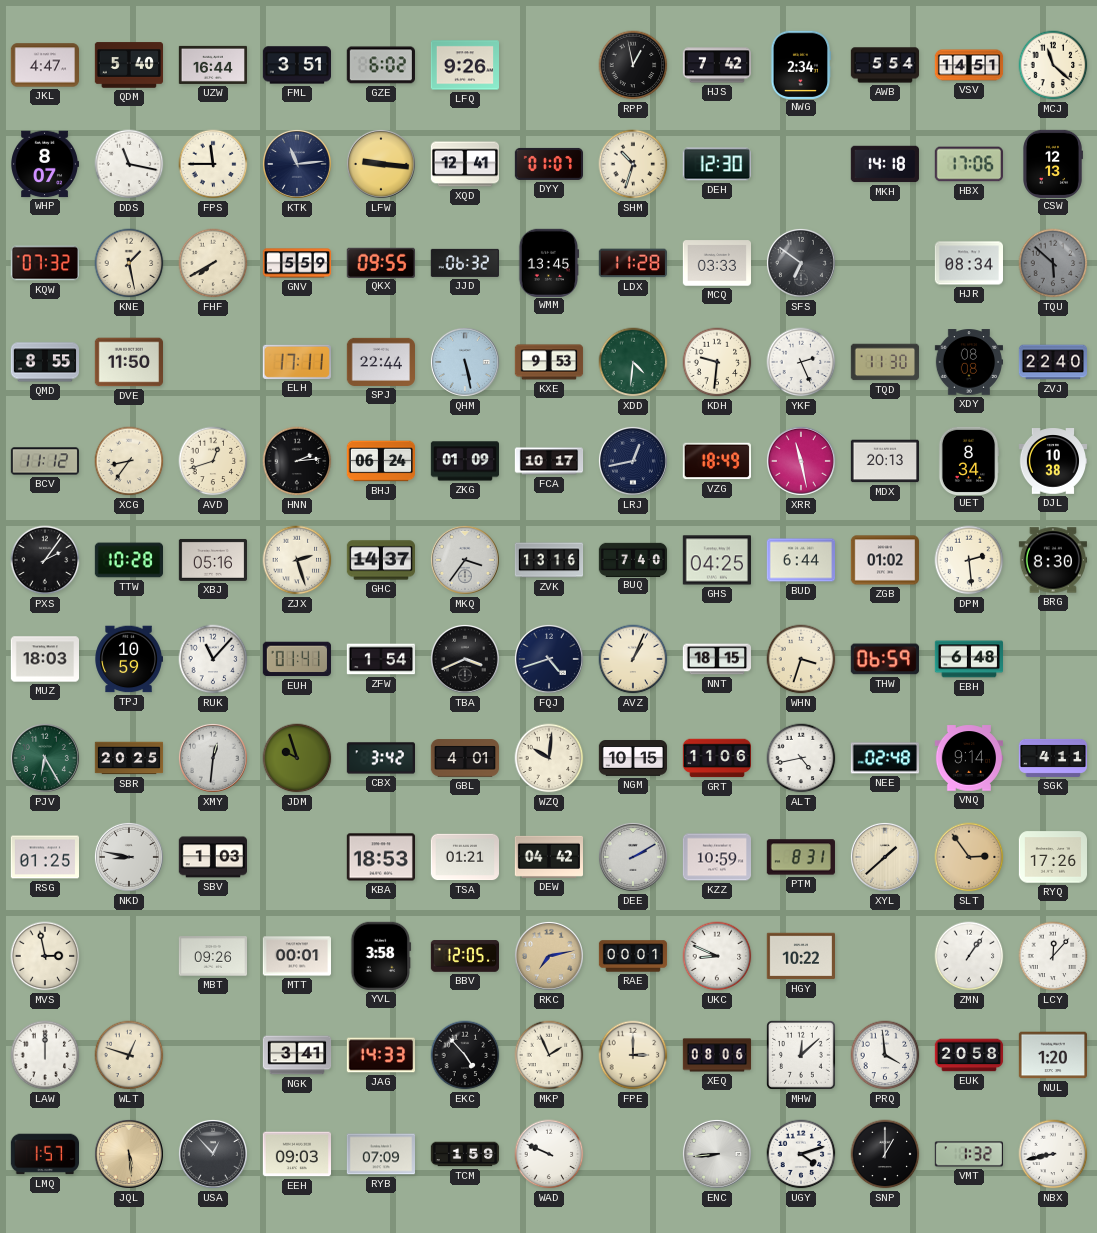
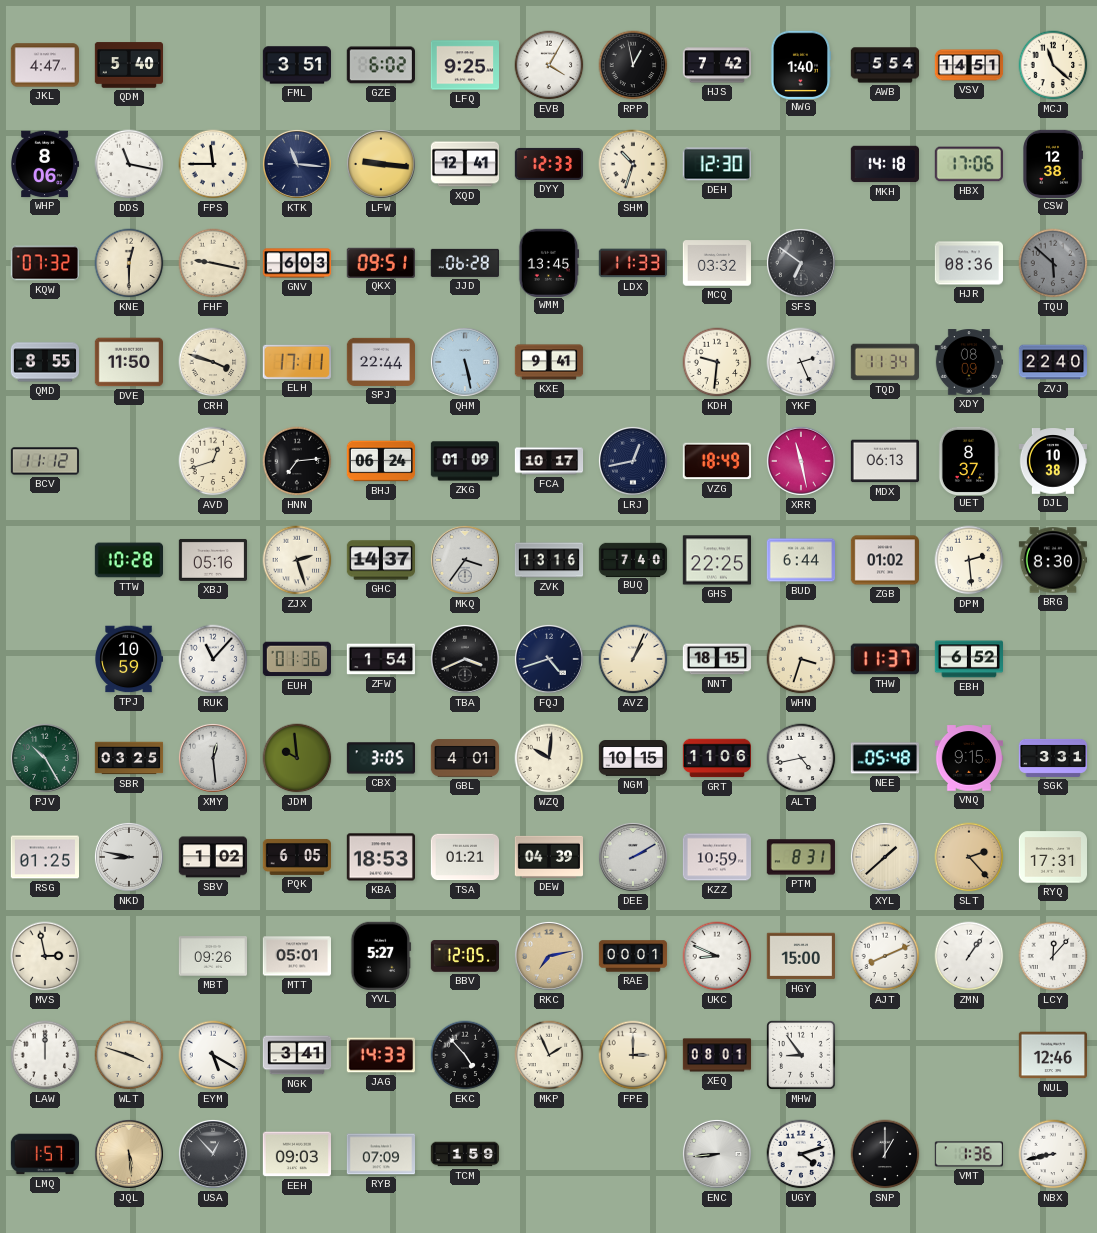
UZW: 16:44 -> none (212, 65)
LFQ: 9:26 -> 9:25 (464, 65)
EVB: none -> 4:05 (549, 65)
NWG: 2:34 -> 1:40 (801, 64)
WHP: 8:07 -> 8:06 (45, 164)
KTK: 11:14 -> 11:16 (297, 164)
DYY: 01:07 -> 12:33 (548, 164)
CSW: 12:13 -> 12:38 (1053, 164)
KNE: 1:28 -> 12:30 (129, 263)
FHF: 7:40 -> 9:17 (213, 263)
GNV: 5:59 -> 6:03 (297, 263)
QKX: 09:55 -> 09:51 (381, 262)
JJD: 06:32 -> 06:28 (464, 263)
LDX: 11:28 -> 11:33 (633, 263)
MCQ: 03:33 -> 03:32 (716, 263)
HJR: 08:34 -> 08:36 (968, 263)
CRH: none -> 3:48 (213, 362)
KXE: 9:53 -> 9:41 (549, 362)
XDD: 4:31 -> none (633, 362)
TQD: 11:30 -> 11:34 (884, 362)
XDY: 08:08 -> 08:09 (968, 362)
XCG: 8:36 -> none (129, 461)
HNN: 2:14 -> 7:14 (297, 461)
MDX: 20:13 -> 06:13 (884, 461)
UET: 8:34 -> 8:37 (969, 460)
PXS: 2:06 -> none (45, 560)
GHS: 04:25 -> 22:25 (716, 560)
MUZ: 18:03 -> none (44, 659)
EUH: 01:41 -> 01:36 (297, 659)
THW: 06:59 -> 11:37 (885, 659)
EBH: 6:48 -> 6:52 (968, 659)
PJV: 6:25 -> 10:25 (45, 758)
SBR: 20:25 -> 03:25 (129, 758)
XMY: 12:31 -> 12:29 (213, 758)
JDM: 9:57 -> 9:59 (297, 758)
CBX: 3:42 -> 3:05 (380, 758)
NEE: 02:48 -> 05:48 (884, 758)
VNQ: 9:14 -> 9:15 (968, 758)
SGK: 4:11 -> 3:31 (1053, 758)
SBV: 1:03 -> 1:02 (212, 857)
PQK: none -> 6:05 (297, 857)
DEW: 04:42 -> 04:39 (548, 857)
SLT: 2:54 -> 2:23 (969, 857)
RYQ: 17:26 -> 17:31 (1052, 857)
MTT: 00:01 -> 05:01 (296, 956)
YVL: 3:58 -> 5:27 (381, 956)
HGY: 10:22 -> 15:00 (800, 956)
AJT: none -> 8:11 (885, 956)
WLT: 12:48 -> 3:48 (129, 1055)
EYM: none -> 5:20 (213, 1055)
XEQ: 08:06 -> 08:01 (717, 1055)
MHW: 12:08 -> 8:54 (801, 1055)
PRQ: 3:59 -> none (885, 1055)
EUK: 20:58 -> none (969, 1055)
NUL: 1:20 -> 12:46 (1052, 1055)
WAD: 9:49 -> none (549, 1154)
VMT: 1:32 -> 1:36 (968, 1154)
